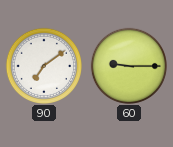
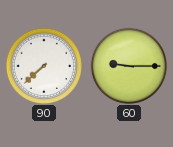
90: 7:09 -> 7:38 (43, 65)
